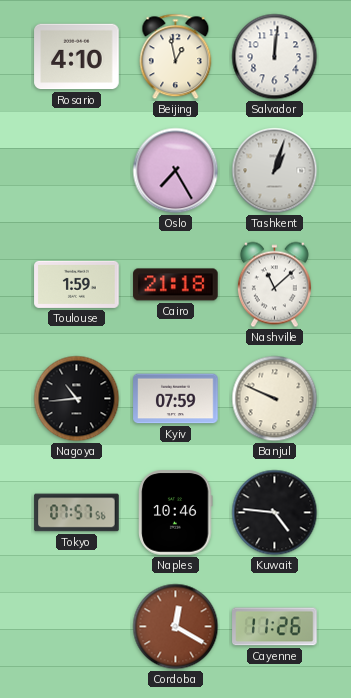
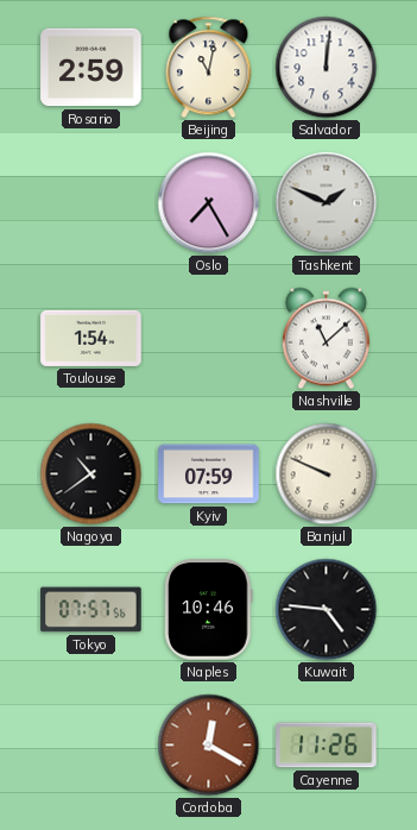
Rosario: 4:10 -> 2:59 (91, 68)
Beijing: 12:58 -> 11:02 (209, 68)
Tashkent: 1:03 -> 1:49 (327, 203)
Toulouse: 1:59 -> 1:54 (91, 338)
Cairo: 21:18 -> none (176, 285)
Nagoya: 10:44 -> 10:39 (91, 474)
